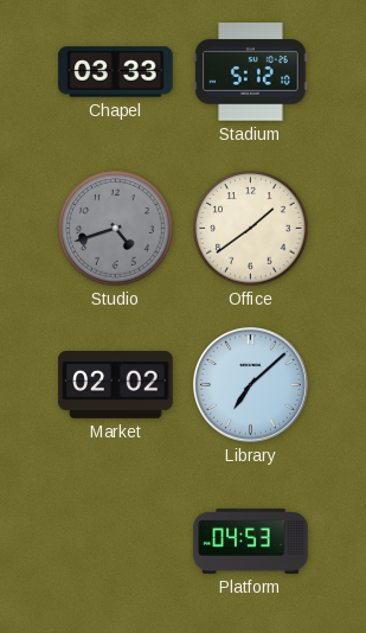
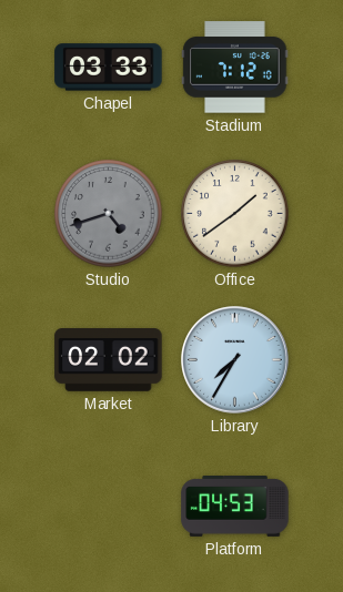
Stadium: 5:12 -> 7:12 (235, 68)
Library: 7:08 -> 7:35 (235, 360)
